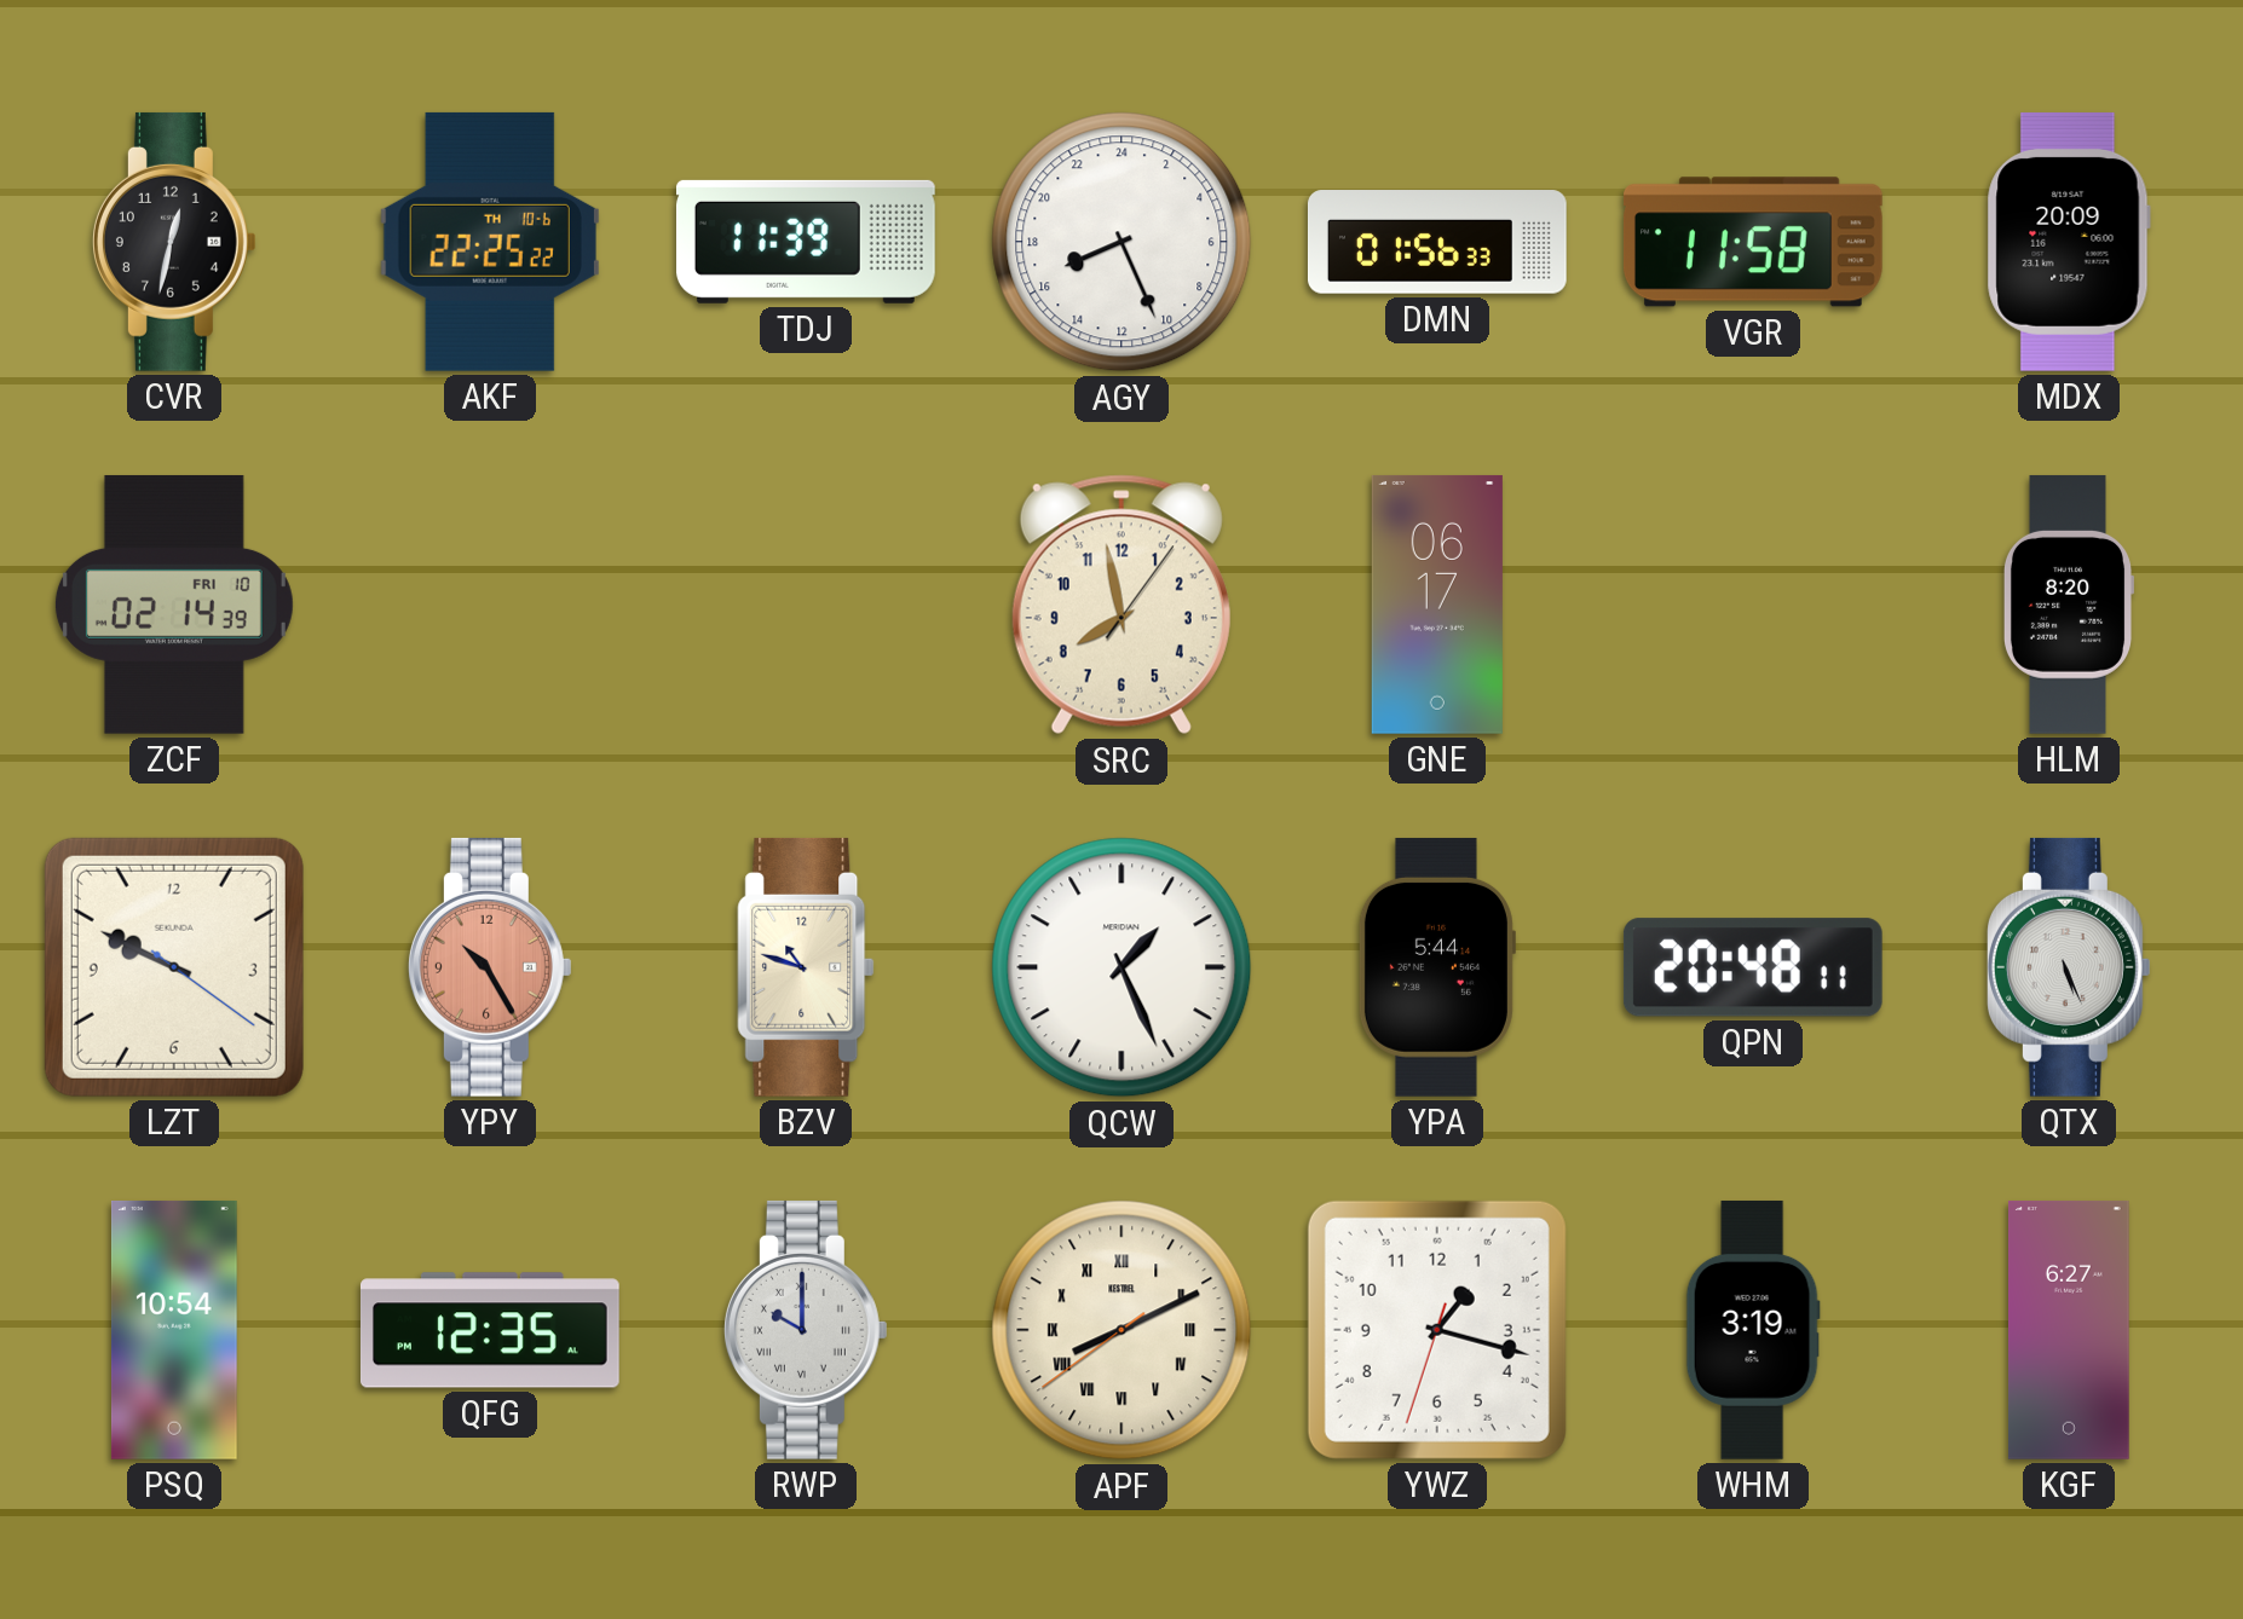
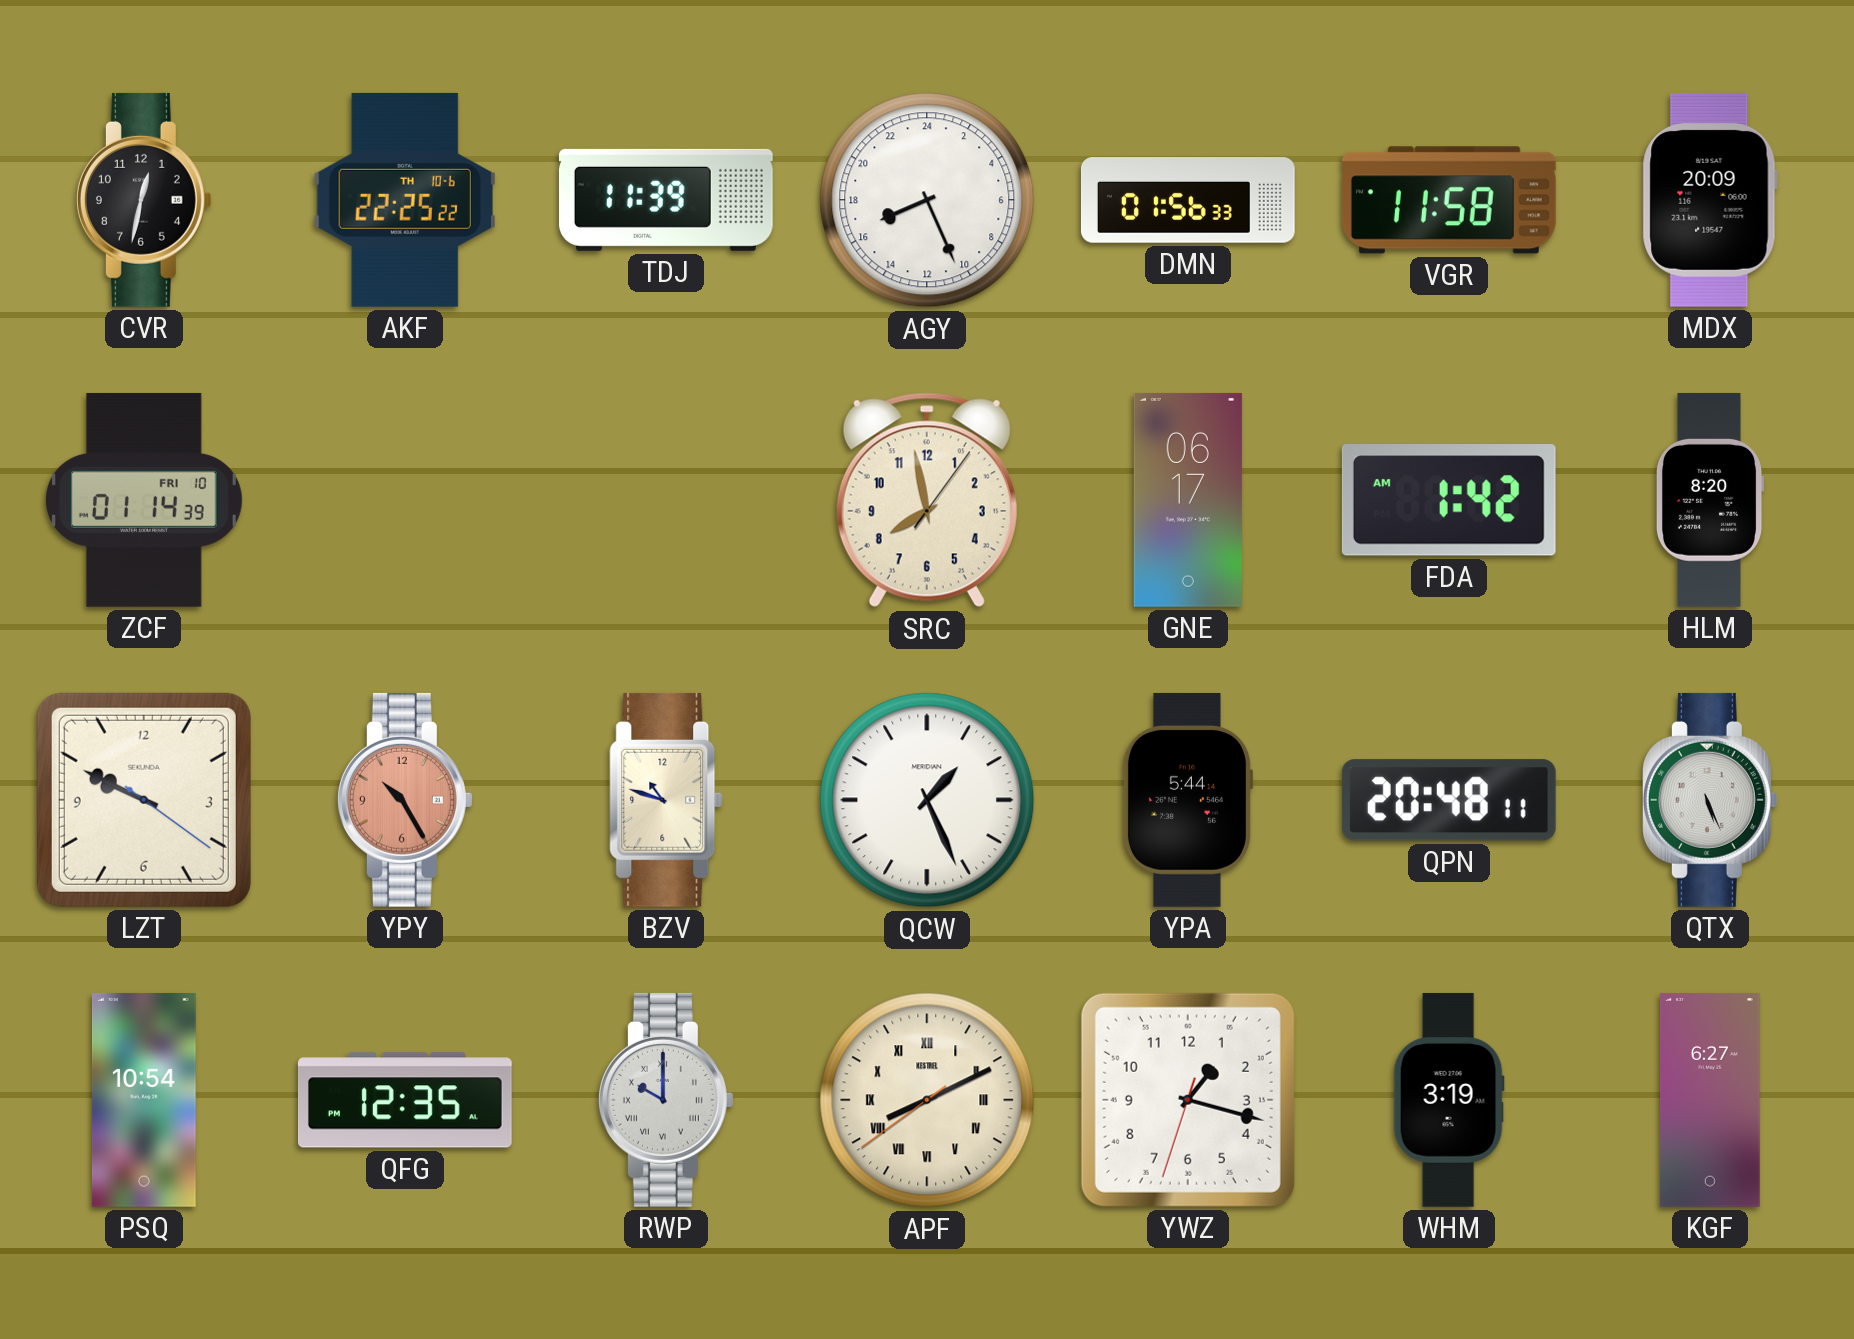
ZCF: 02:14 -> 01:14 (144, 500)
FDA: none -> 1:42 (1449, 501)
